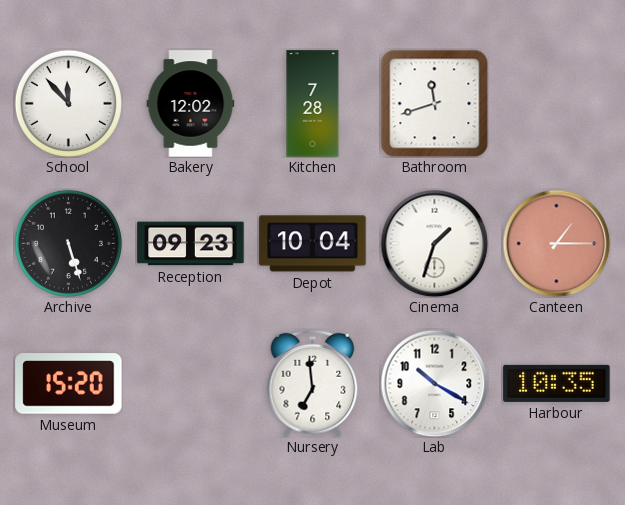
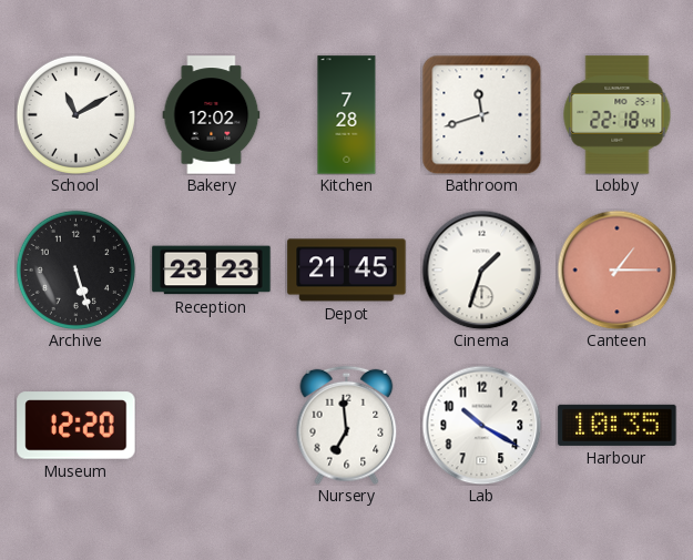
School: 11:53 -> 11:10 (75, 114)
Lobby: none -> 22:18 (618, 115)
Reception: 09:23 -> 23:23 (212, 271)
Depot: 10:04 -> 21:45 (347, 271)
Museum: 15:20 -> 12:20 (77, 426)
